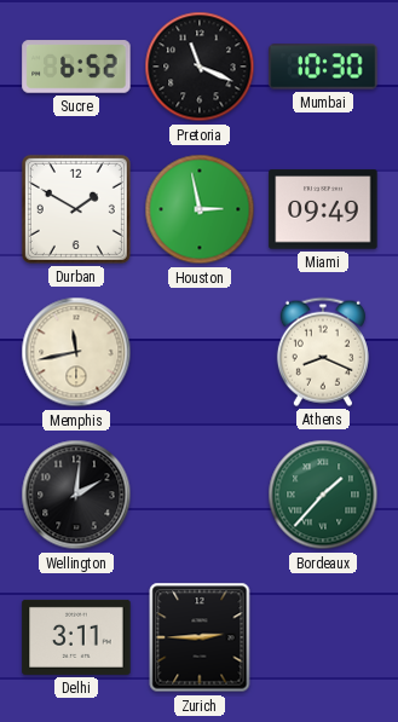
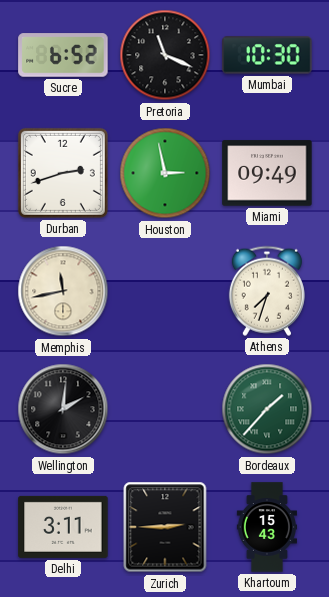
Durban: 1:50 -> 2:42 (63, 173)
Athens: 8:19 -> 7:33 (267, 291)
Khartoum: none -> 15:43 (266, 527)
